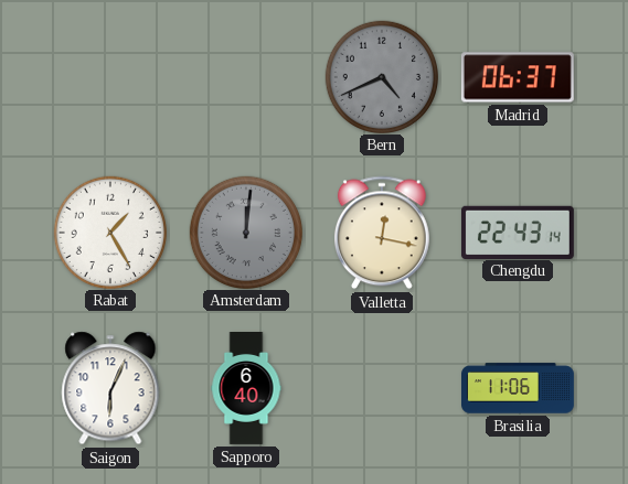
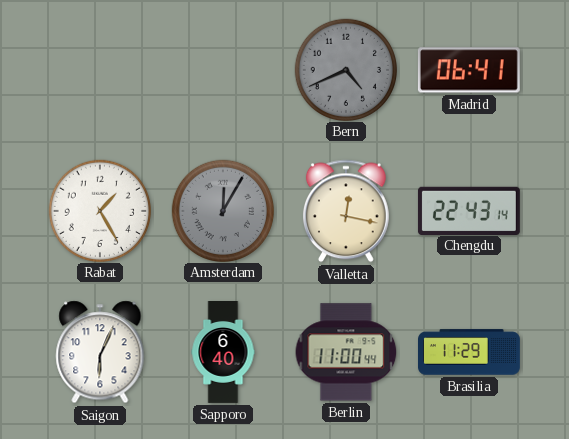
Madrid: 06:37 -> 06:41 (469, 70)
Amsterdam: 12:01 -> 12:05 (222, 210)
Berlin: none -> 11:00 (346, 352)
Brasilia: 11:06 -> 11:29 (470, 352)
